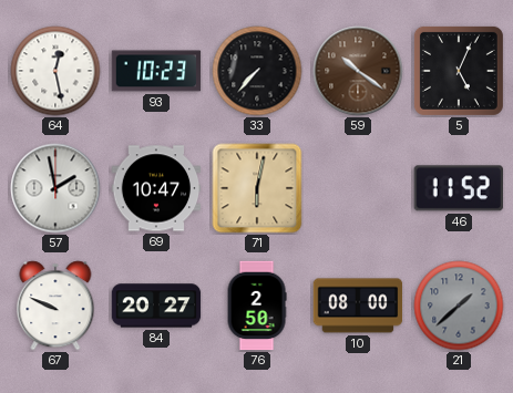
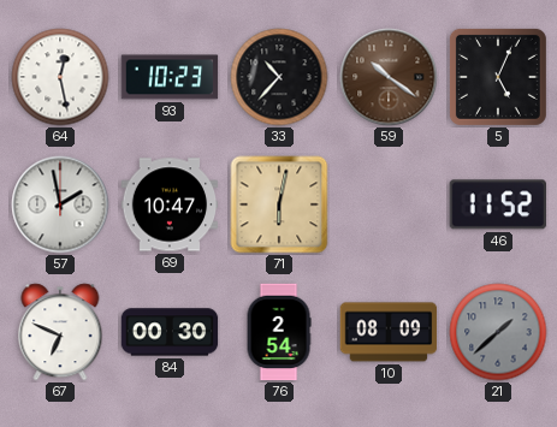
33: 7:37 -> 10:37 (279, 77)
67: 9:49 -> 6:49 (60, 332)
84: 20:27 -> 00:30 (170, 332)
76: 2:50 -> 2:54 (279, 332)
10: 08:00 -> 08:09 (389, 332)
